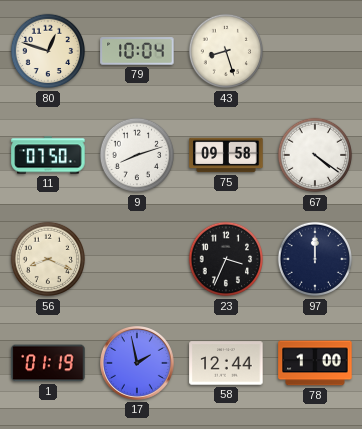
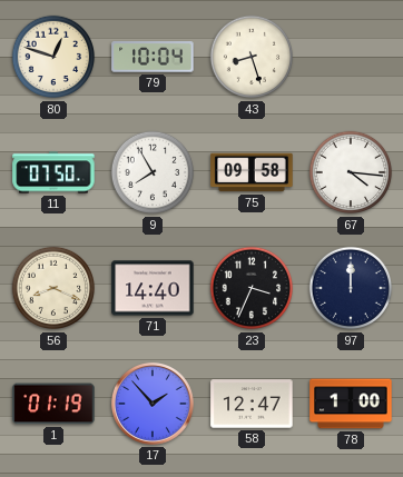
9: 8:12 -> 7:55 (153, 172)
67: 4:21 -> 4:16 (351, 172)
71: none -> 14:40 (153, 288)
17: 1:58 -> 1:53 (154, 405)
58: 12:44 -> 12:47 (252, 404)
